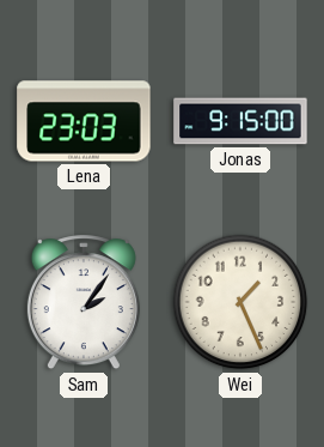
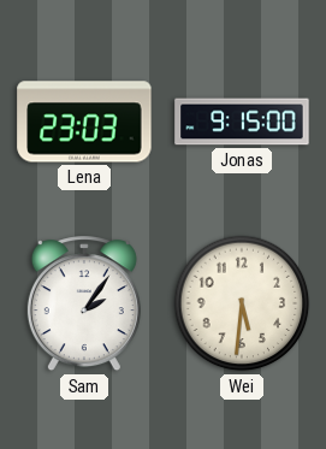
Wei: 1:26 -> 5:31 (242, 303)
